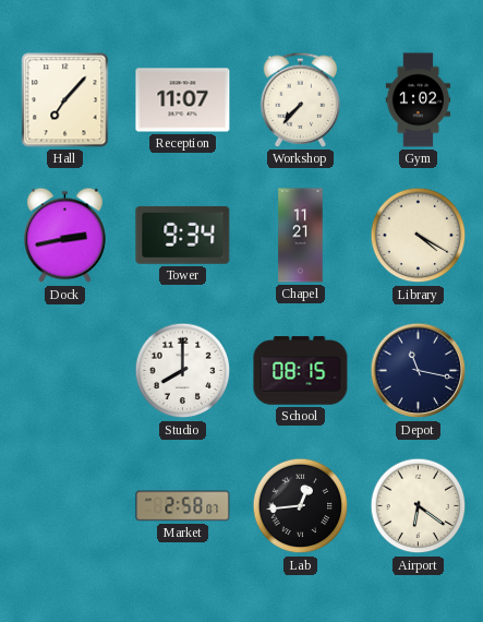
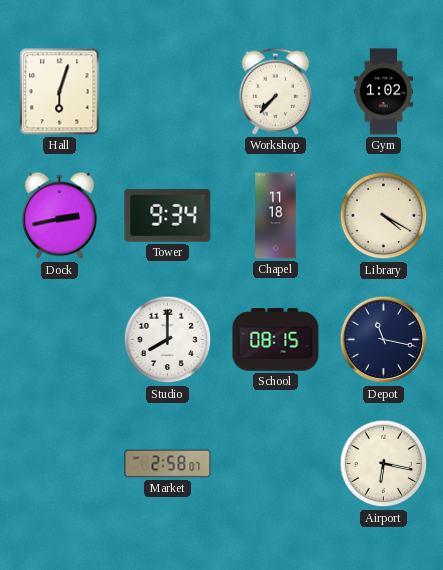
Hall: 7:07 -> 6:03 (60, 92)
Reception: 11:07 -> none (183, 100)
Chapel: 11:21 -> 11:18 (276, 216)
Lab: 12:44 -> none (301, 506)
Airport: 6:21 -> 6:17 (384, 464)
